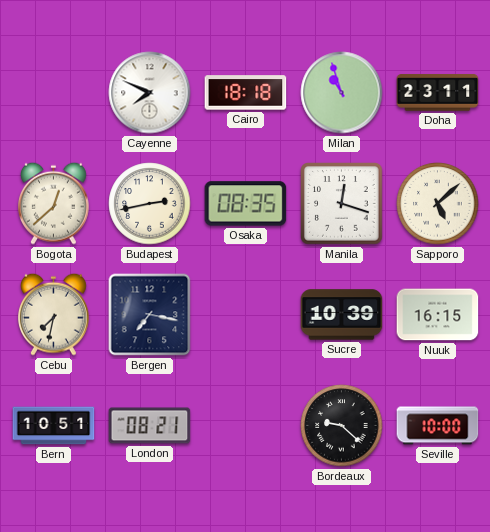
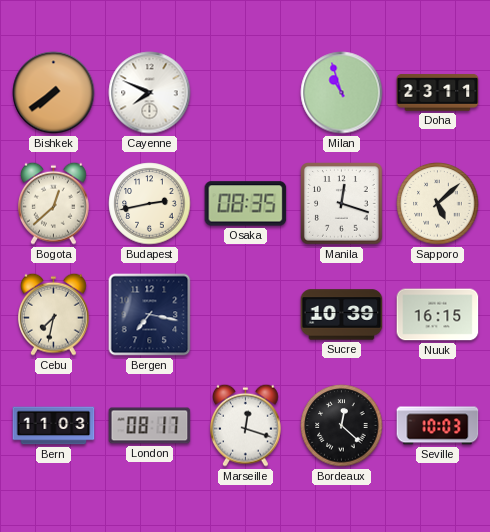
Bishkek: none -> 7:39 (54, 93)
Cairo: 18:18 -> none (246, 93)
Bern: 10:51 -> 11:03 (54, 426)
London: 08:21 -> 08:17 (150, 426)
Marseille: none -> 12:18 (246, 425)
Bordeaux: 9:22 -> 12:22 (342, 426)
Seville: 10:00 -> 10:03 (438, 426)
